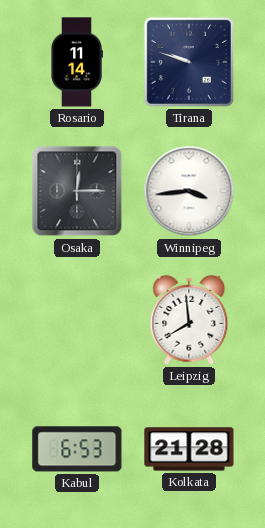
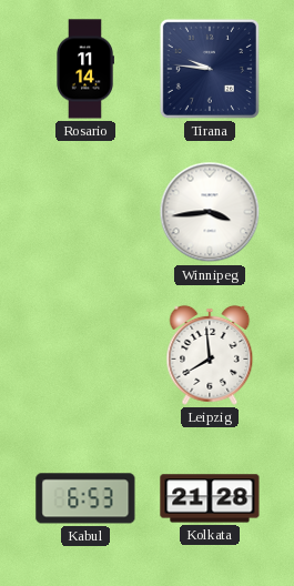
Tirana: 9:48 -> 9:46 (210, 69)
Osaka: 12:15 -> none (77, 191)
